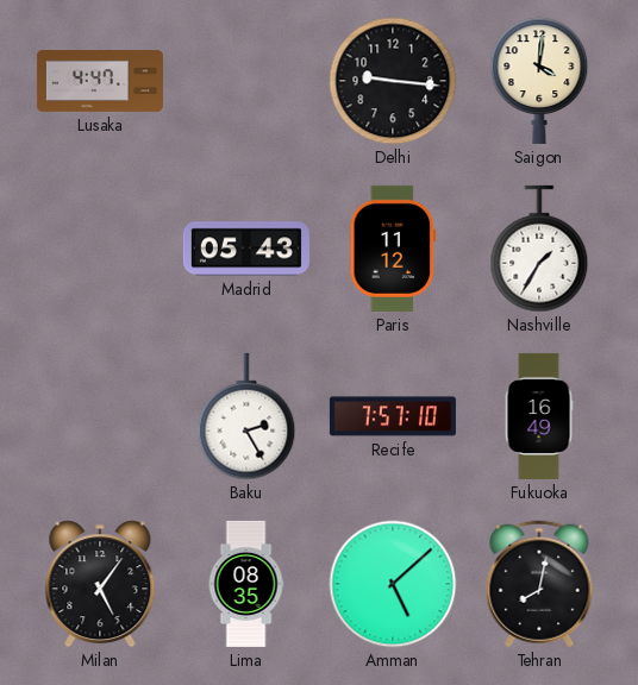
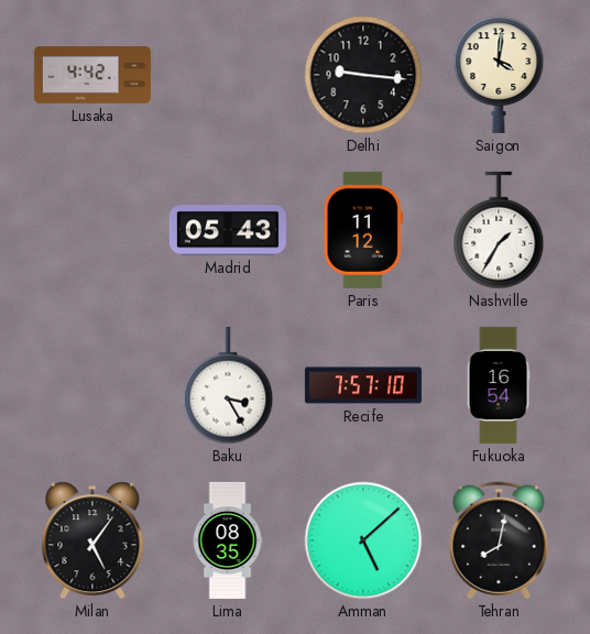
Lusaka: 4:47 -> 4:42 (92, 76)
Baku: 2:25 -> 3:25 (228, 385)
Fukuoka: 16:49 -> 16:54 (499, 385)
